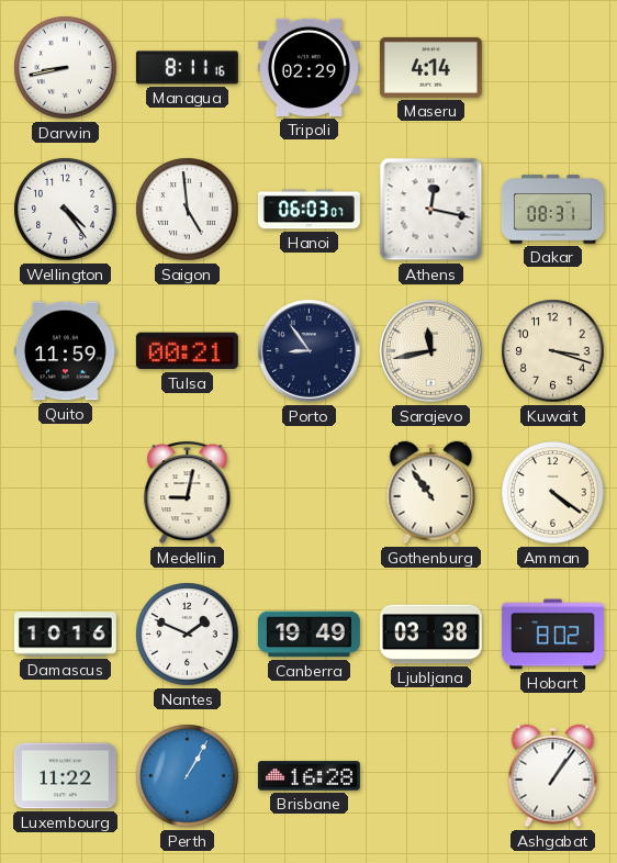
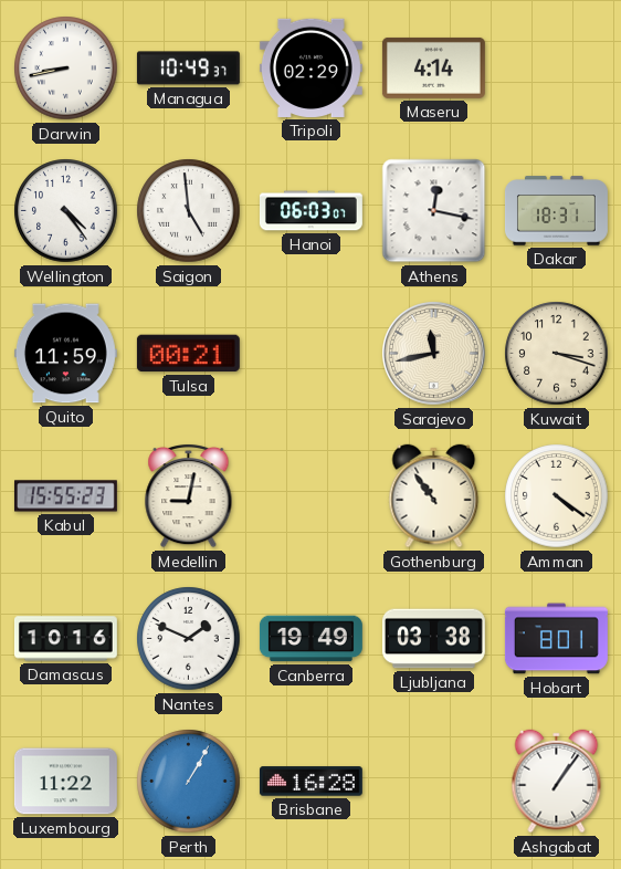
Managua: 8:11 -> 10:49 (188, 69)
Dakar: 08:31 -> 18:31 (556, 211)
Porto: 8:54 -> none (310, 351)
Kabul: none -> 15:55 (65, 496)
Hobart: 8:02 -> 8:01 (556, 639)
